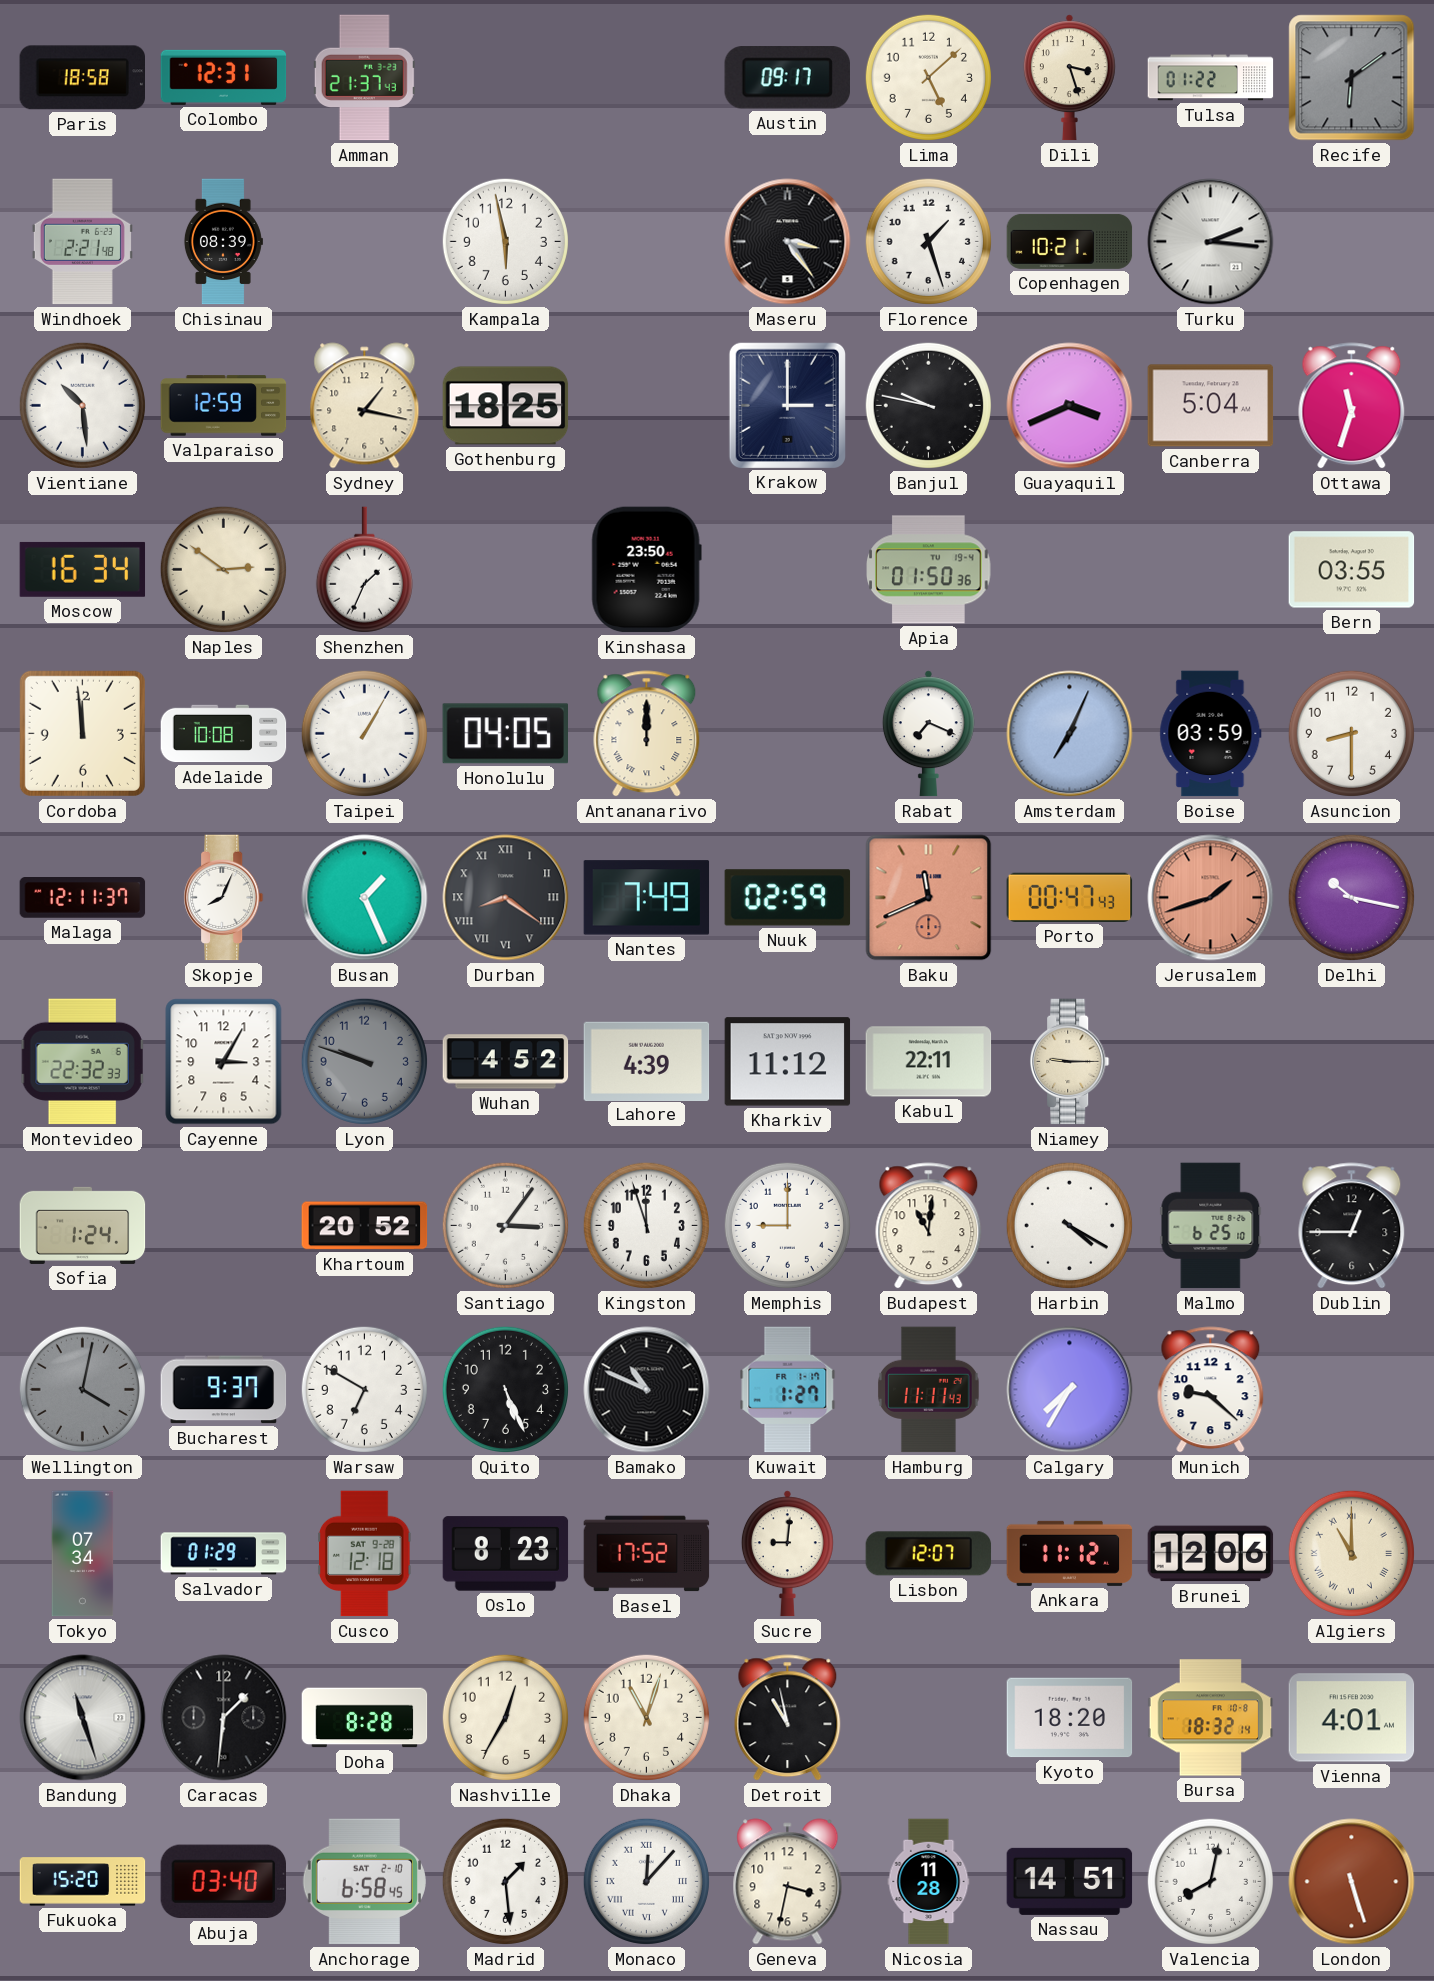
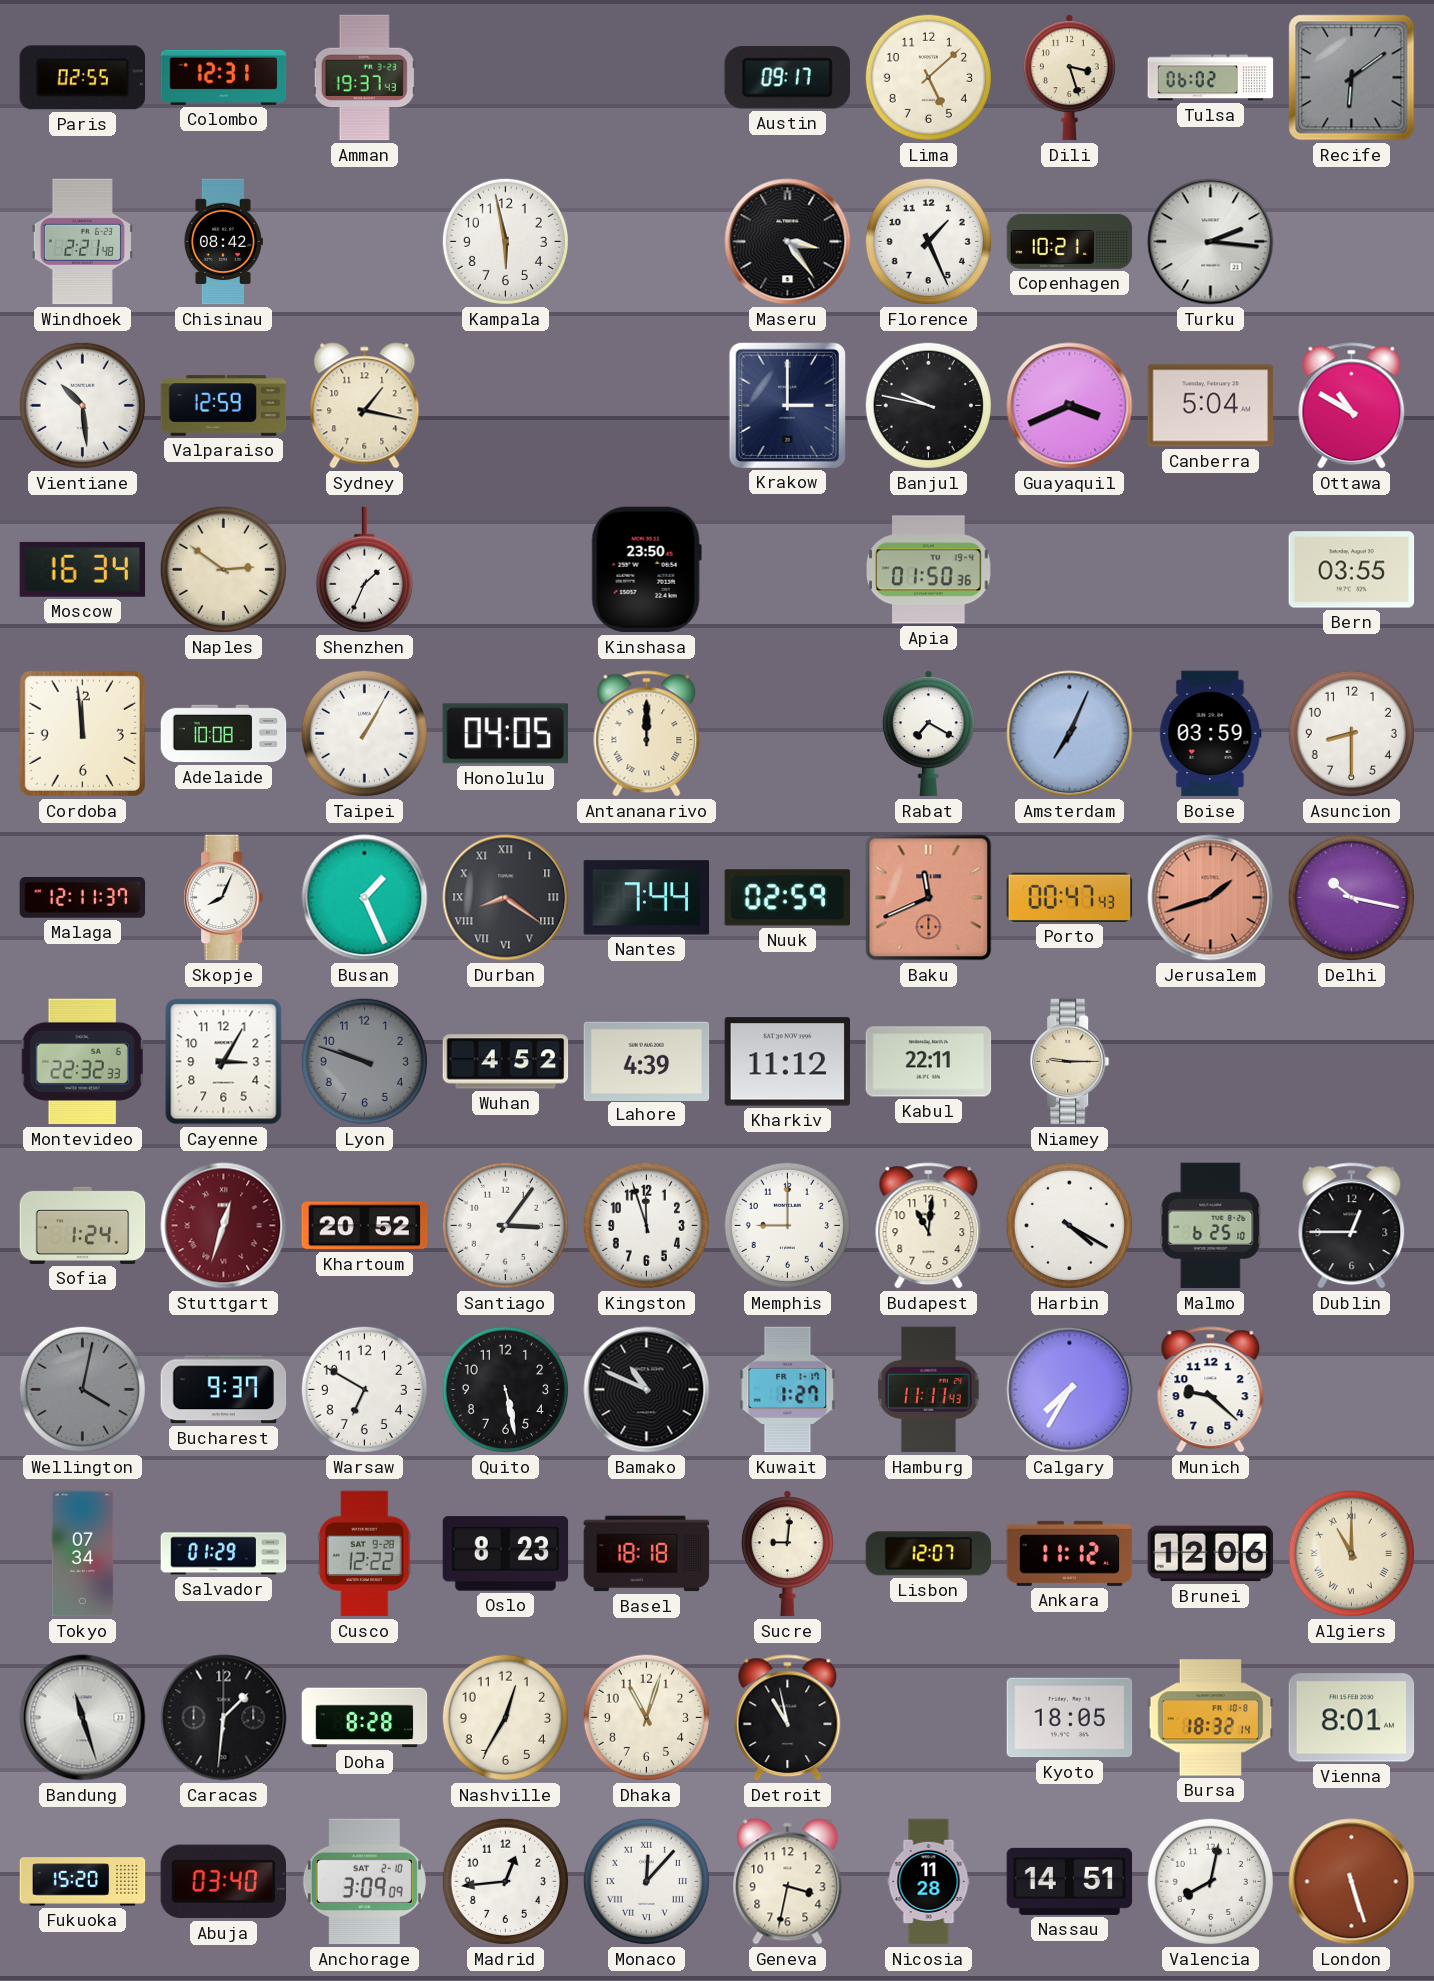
Paris: 18:58 -> 02:55 (82, 78)
Amman: 21:37 -> 19:37 (364, 78)
Tulsa: 01:22 -> 06:02 (1211, 78)
Chisinau: 08:39 -> 08:42 (223, 242)
Florence: 1:27 -> 1:26 (928, 241)
Gothenburg: 18:25 -> none (506, 406)
Ottawa: 11:33 -> 10:50 (1352, 406)
Rabat: 7:19 -> 7:20 (928, 734)
Nantes: 7:49 -> 7:44 (647, 898)
Stuttgart: none -> 12:33 (224, 1226)
Quito: 5:26 -> 5:28 (505, 1389)
Cusco: 12:18 -> 12:22 (365, 1554)
Basel: 17:52 -> 18:18 (647, 1554)
Kyoto: 18:20 -> 18:05 (1070, 1718)
Vienna: 4:01 -> 8:01 (1352, 1718)
Anchorage: 6:58 -> 3:09 (364, 1882)
Madrid: 1:29 -> 12:44 (505, 1881)
